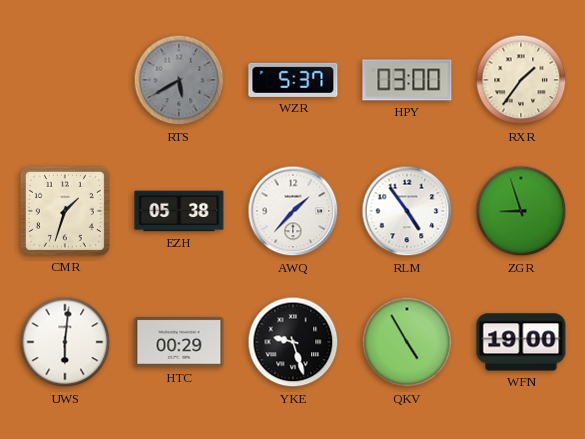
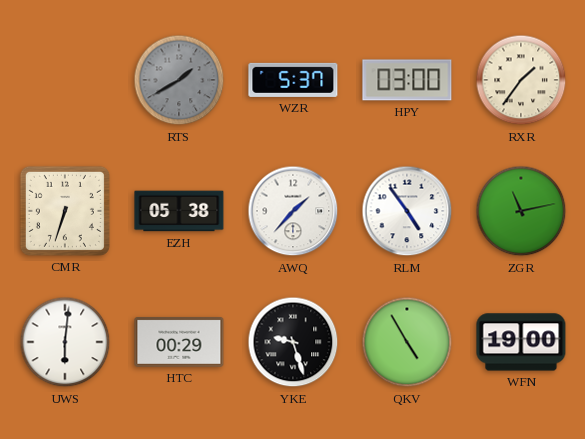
RTS: 5:40 -> 1:40 (179, 80)
CMR: 1:33 -> 6:33 (65, 211)
ZGR: 8:57 -> 11:13 (521, 211)
